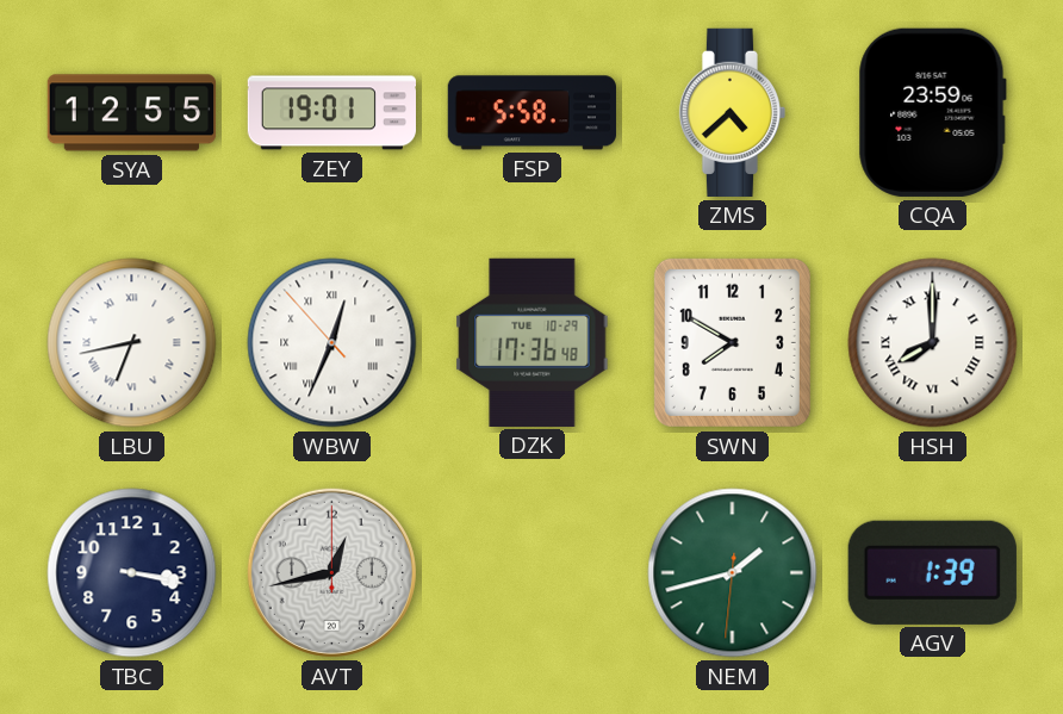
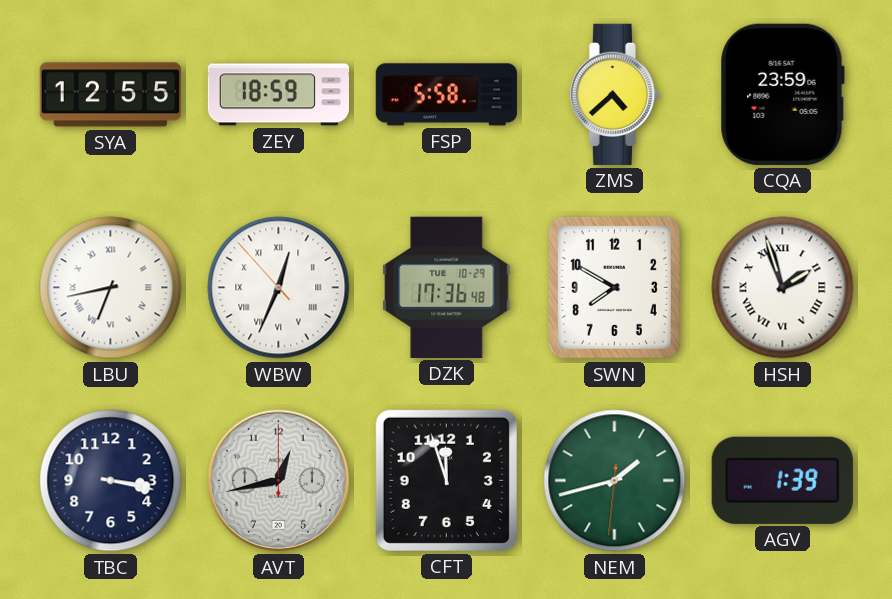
ZEY: 19:01 -> 18:59 (278, 95)
HSH: 8:00 -> 1:57 (783, 288)
CFT: none -> 11:57 (446, 480)
